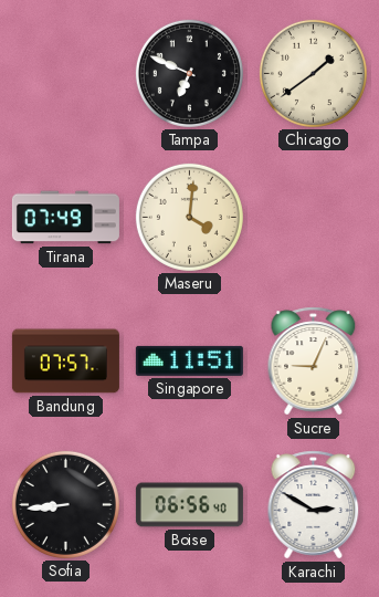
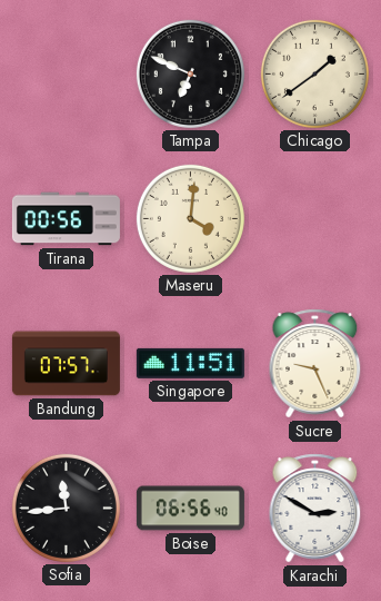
Tirana: 07:49 -> 00:56 (66, 219)
Sucre: 9:04 -> 9:26 (315, 364)
Sofia: 8:44 -> 11:44 (66, 508)
